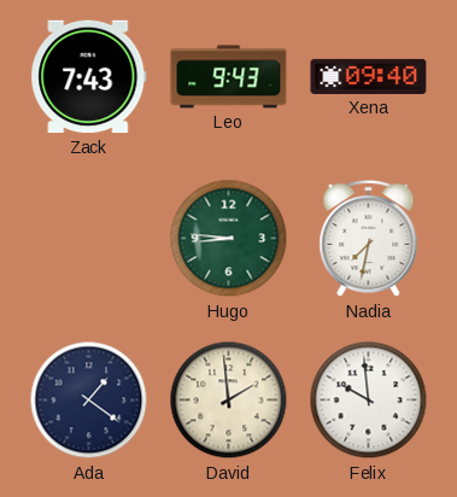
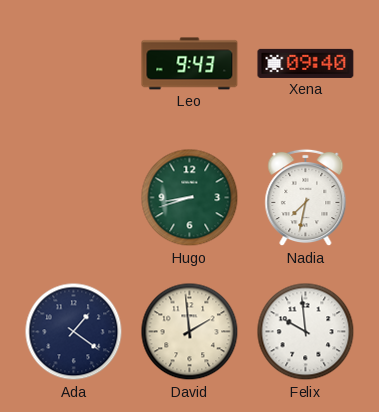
Zack: 7:43 -> none (89, 77)
Hugo: 8:46 -> 8:42 (190, 198)
